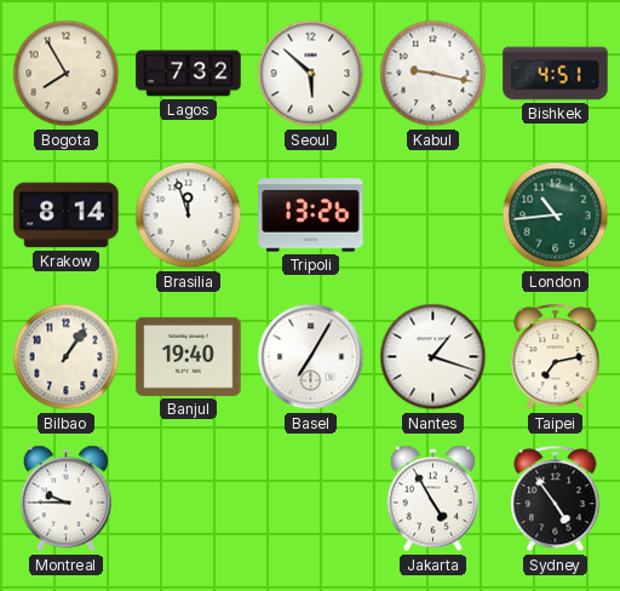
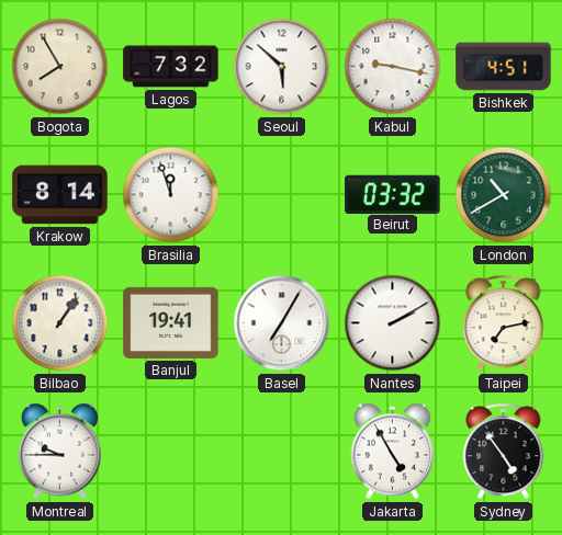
Tripoli: 13:26 -> none (311, 216)
Beirut: none -> 03:32 (393, 194)
London: 10:44 -> 10:40 (504, 195)
Banjul: 19:40 -> 19:41 (171, 322)
Nantes: 1:18 -> 2:10 (393, 323)
